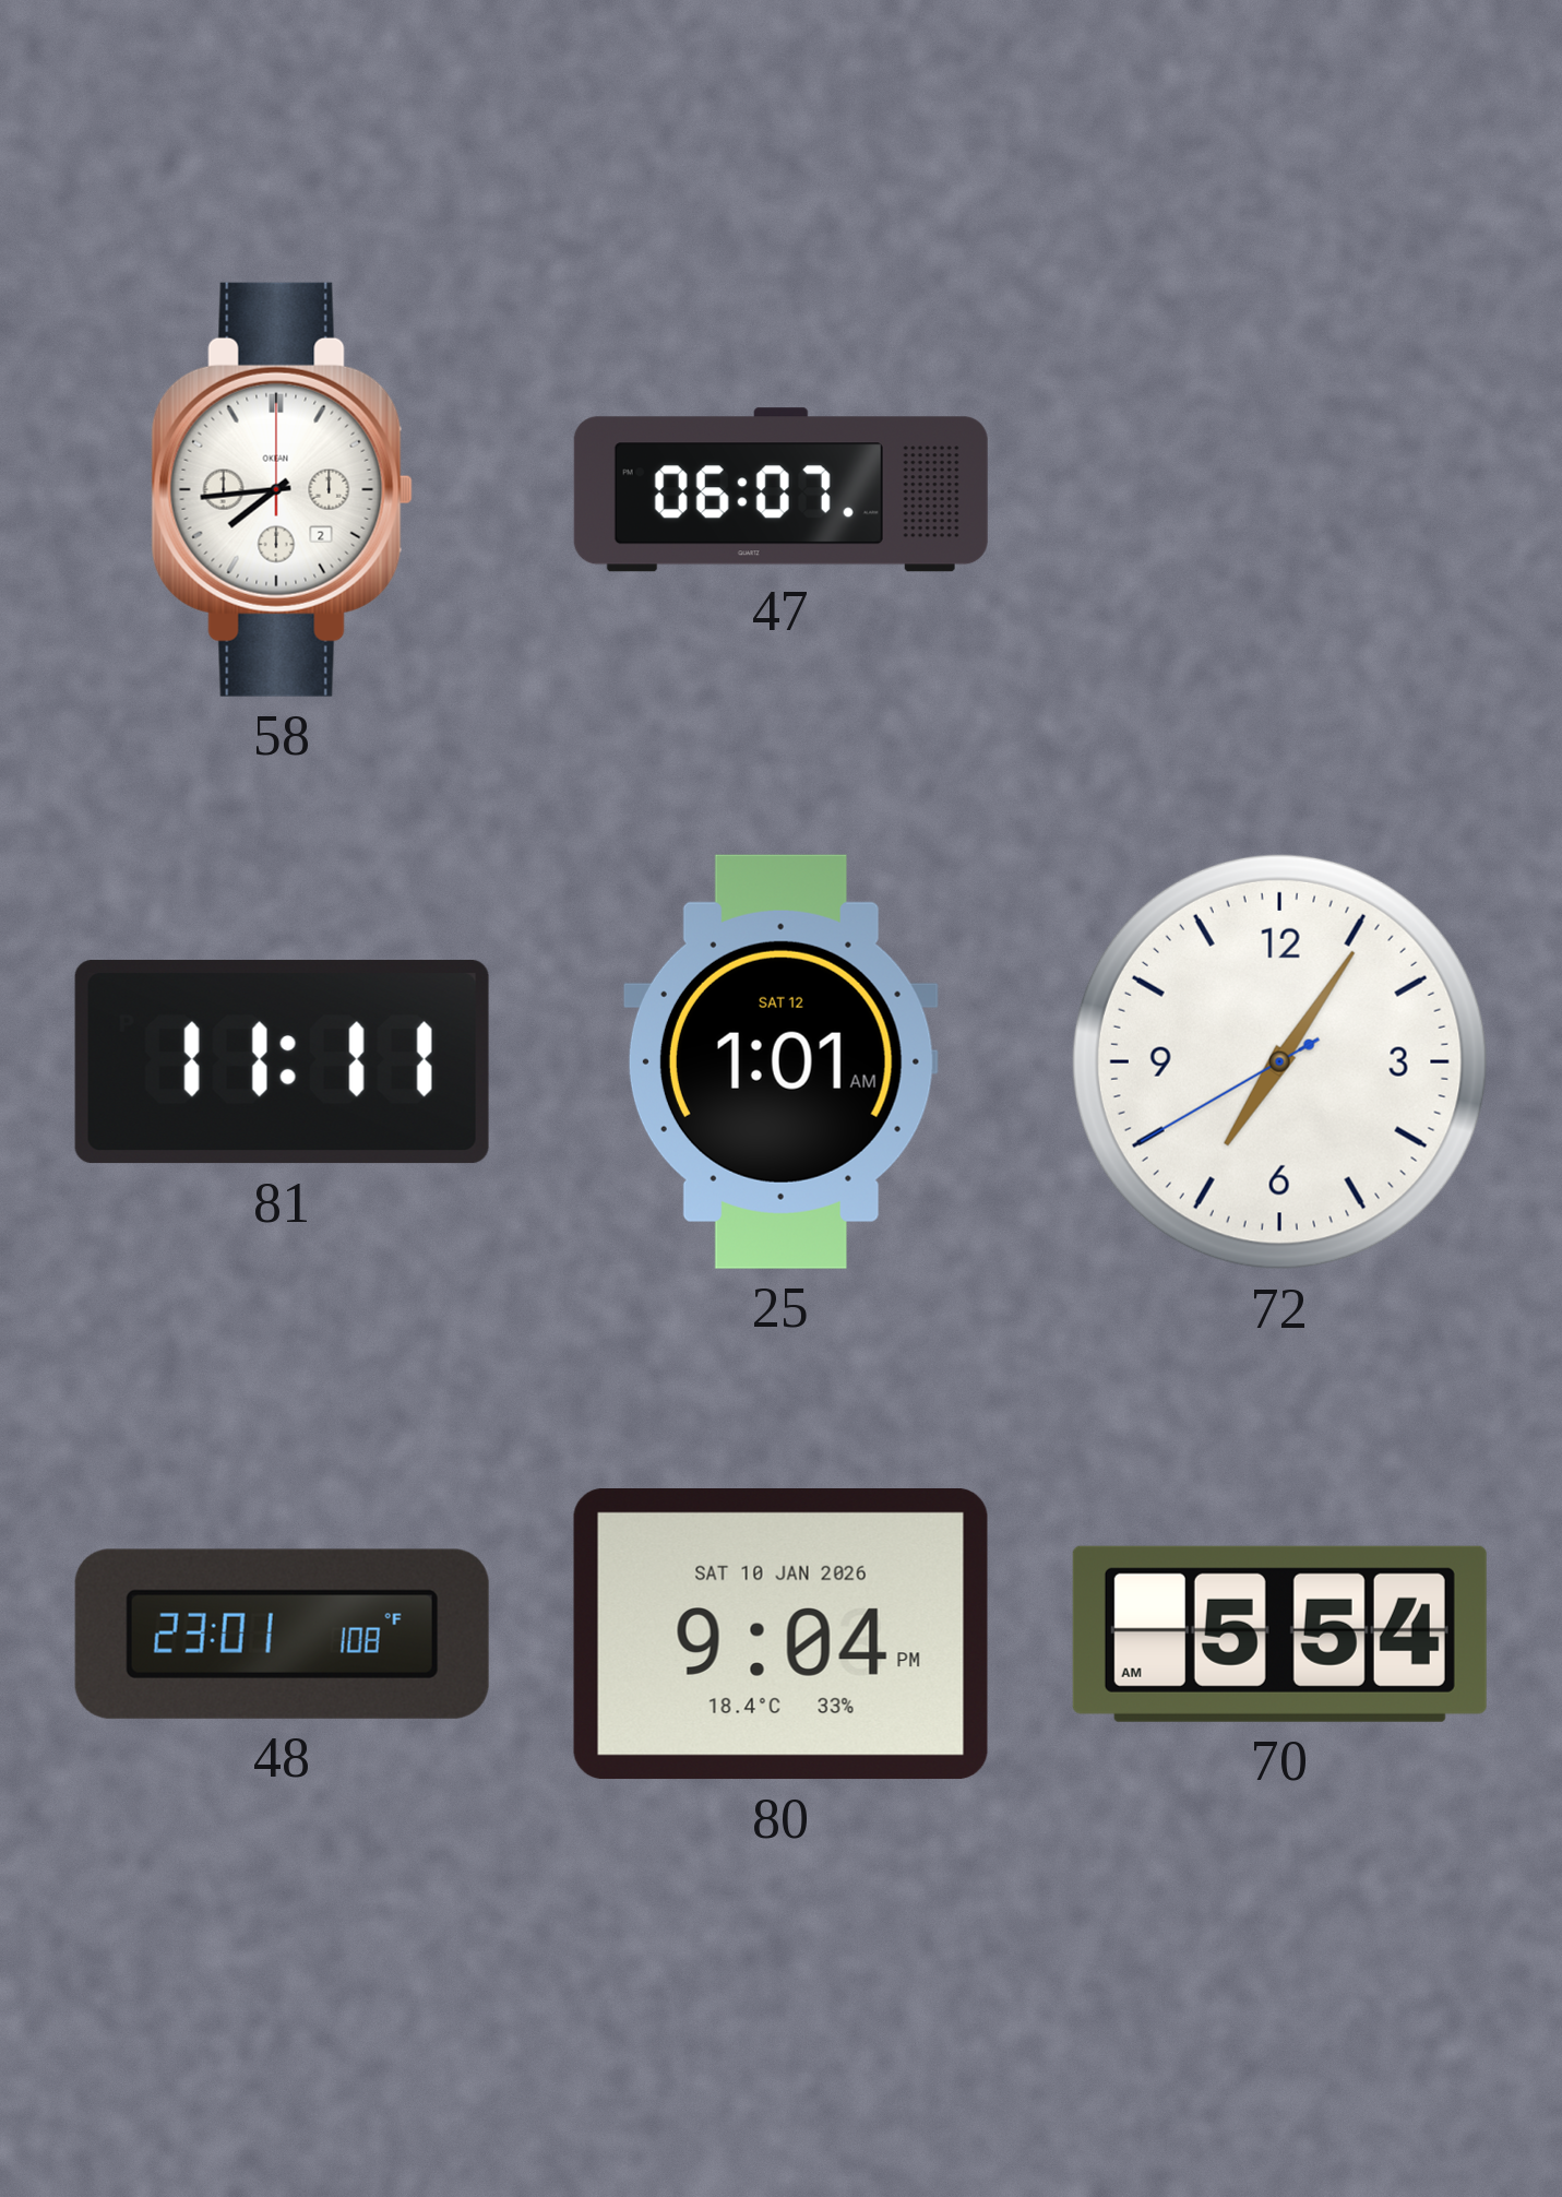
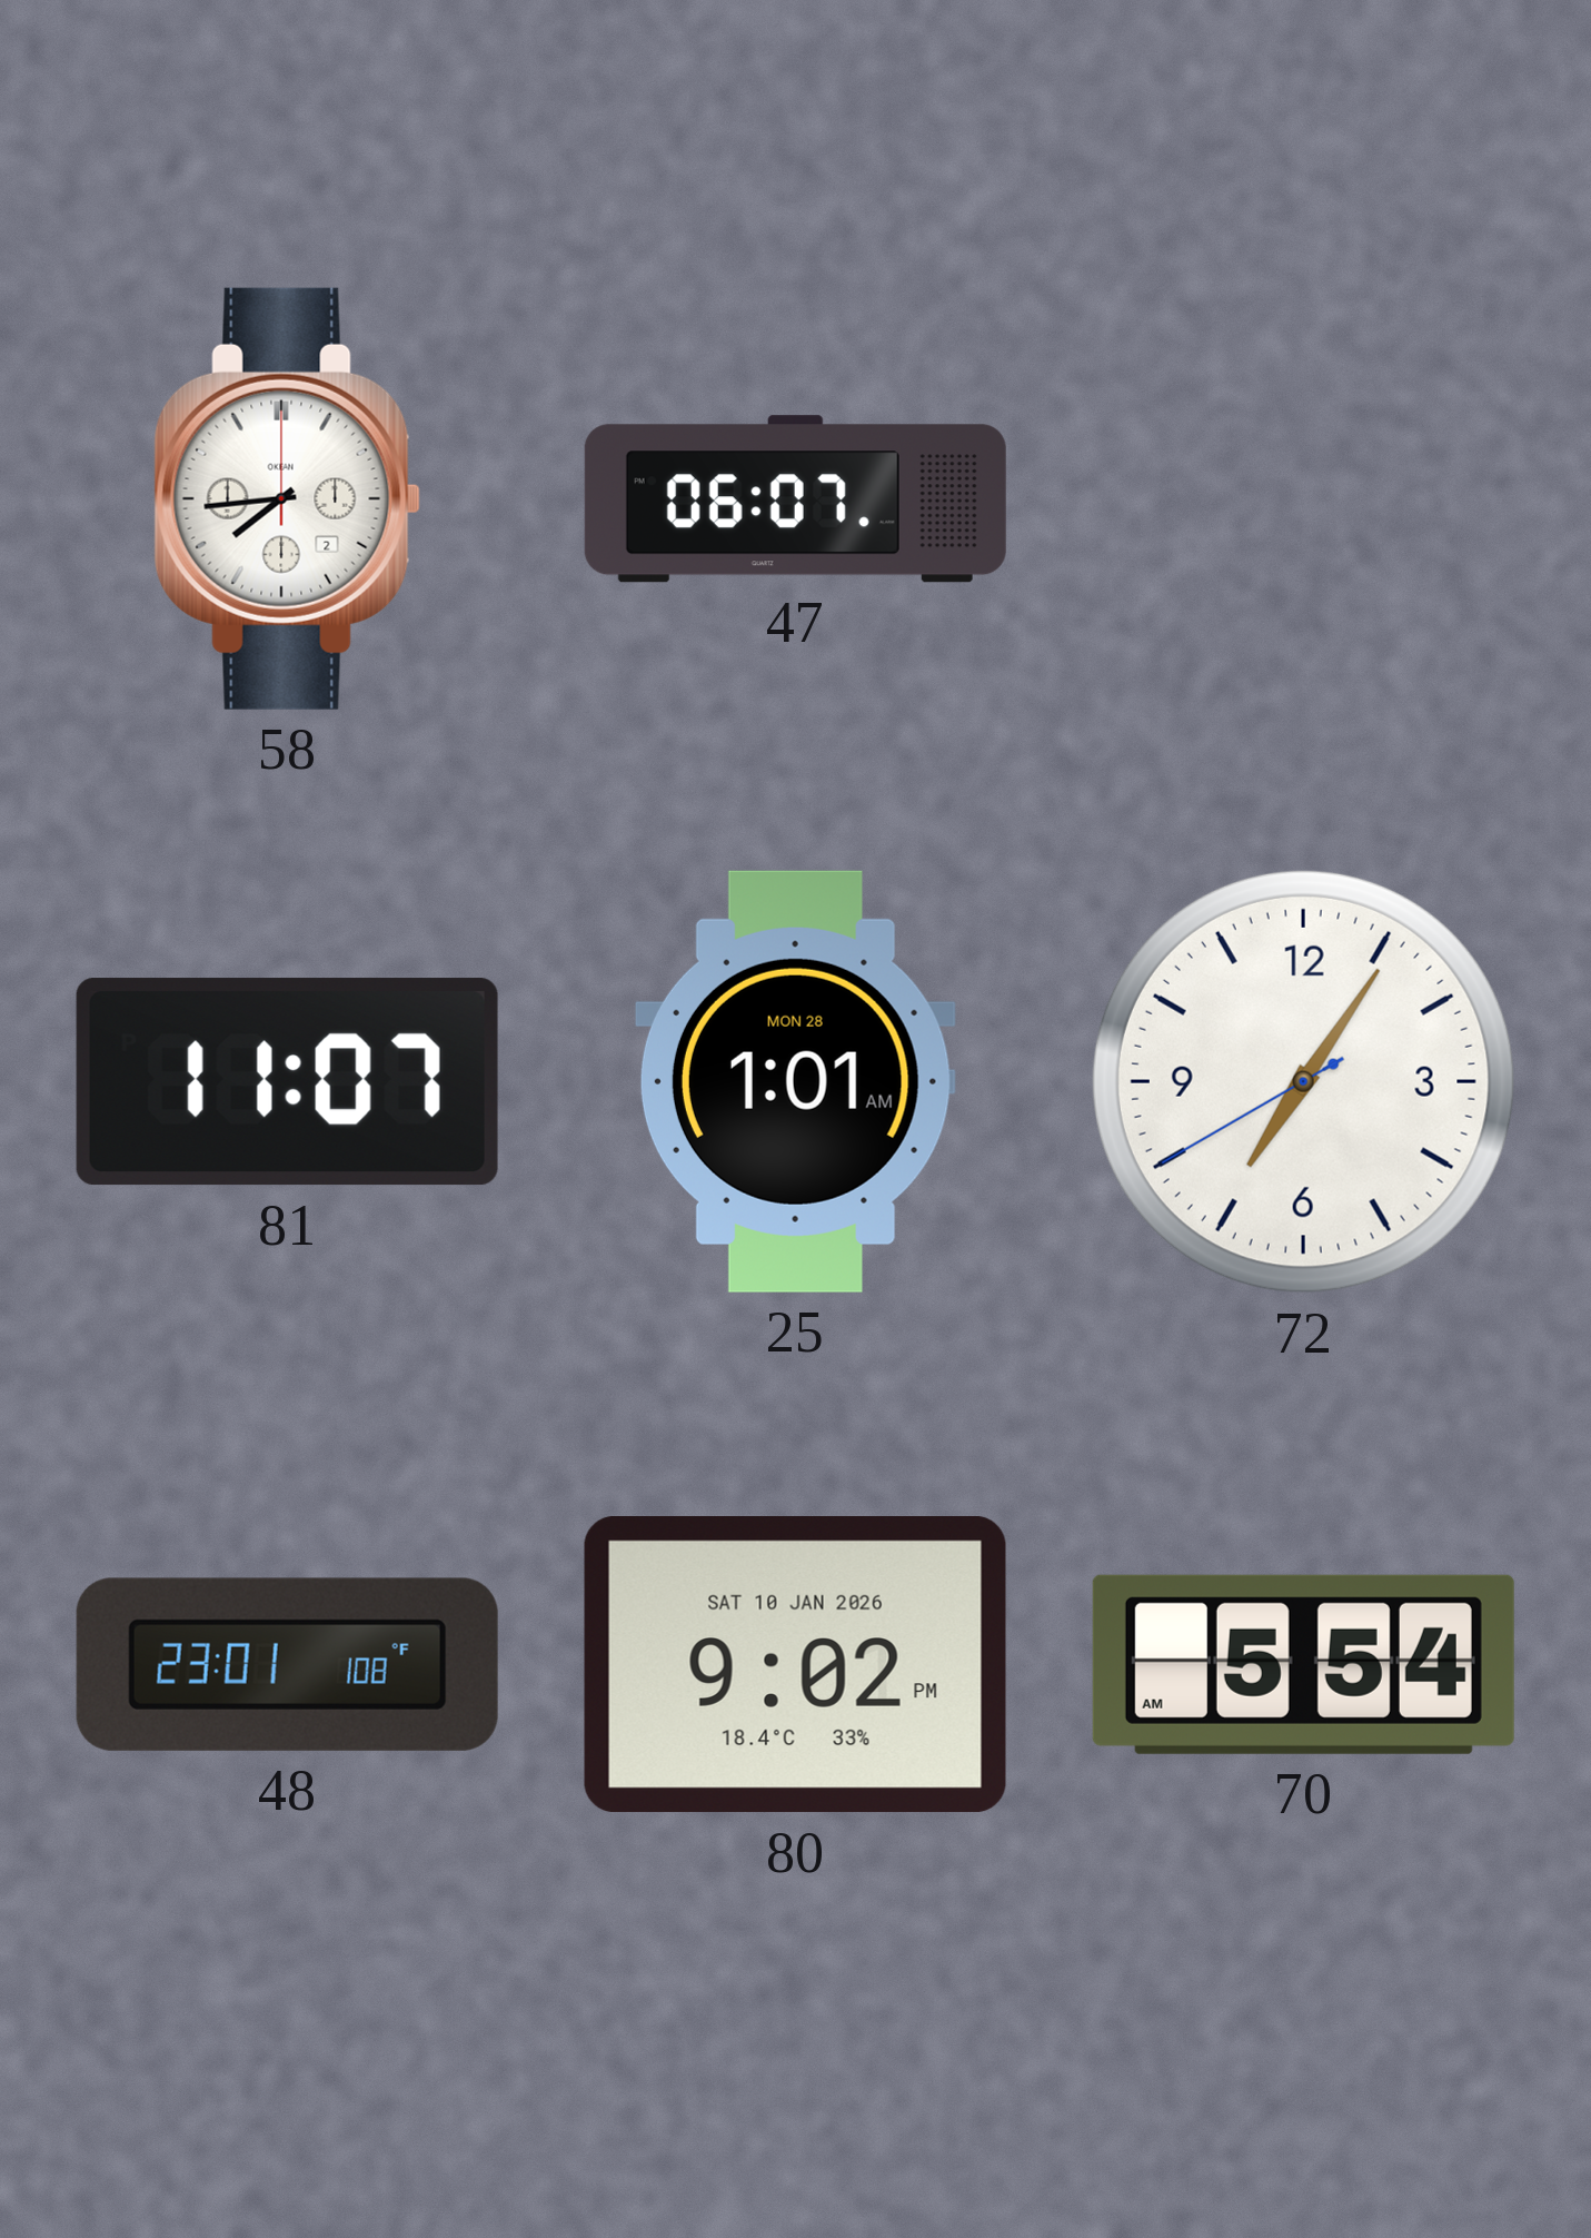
81: 11:11 -> 11:07 (287, 1082)
25 date: SAT 12 -> MON 28 (795, 1081)
80: 9:04 -> 9:02 (795, 1665)
